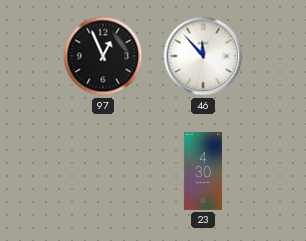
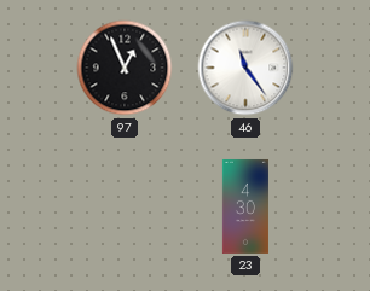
46: 11:53 -> 11:24 (245, 68)
